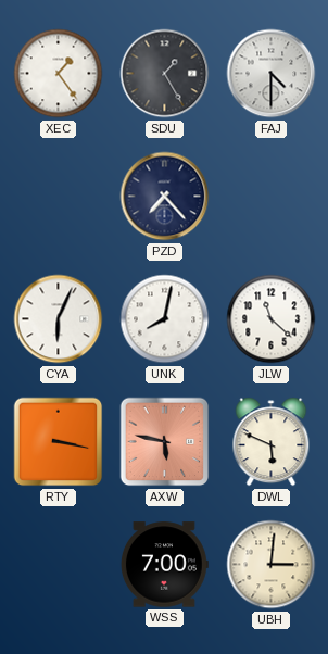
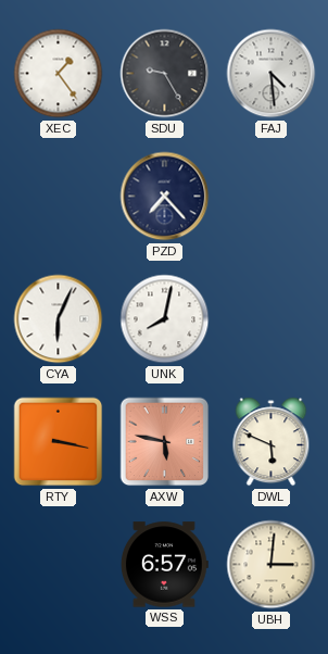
SDU: 1:25 -> 9:25 (165, 74)
FAJ: 4:30 -> 4:29 (272, 74)
JLW: 11:22 -> none (272, 319)
WSS: 7:00 -> 6:57 (164, 565)
